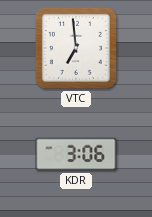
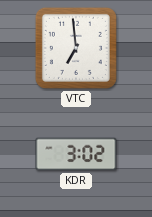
KDR: 3:06 -> 3:02 (76, 154)
